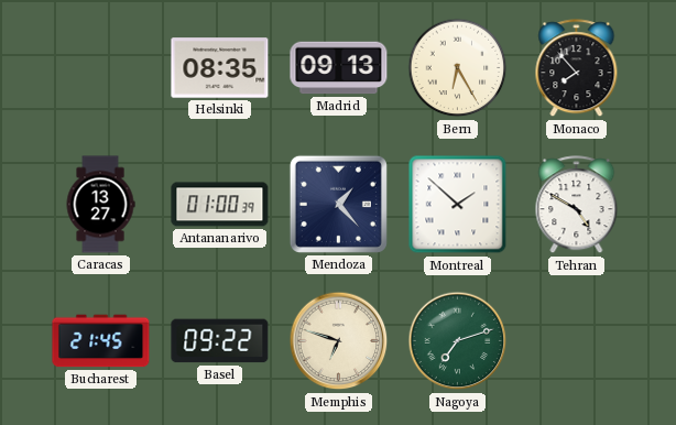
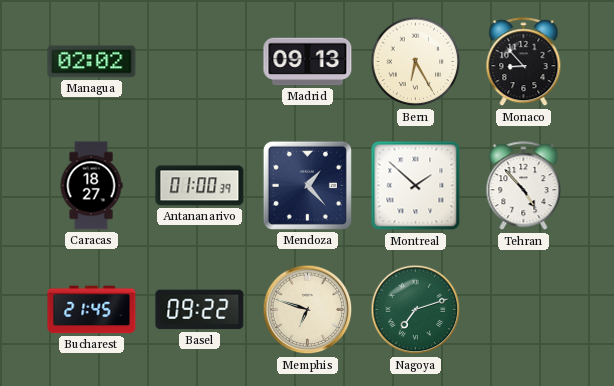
Managua: none -> 02:02 (92, 62)
Helsinki: 08:35 -> none (220, 68)
Monaco: 7:53 -> 8:53 (524, 62)
Caracas: 13:27 -> 18:27 (91, 186)
Tehran: 4:50 -> 4:53 (524, 186)
